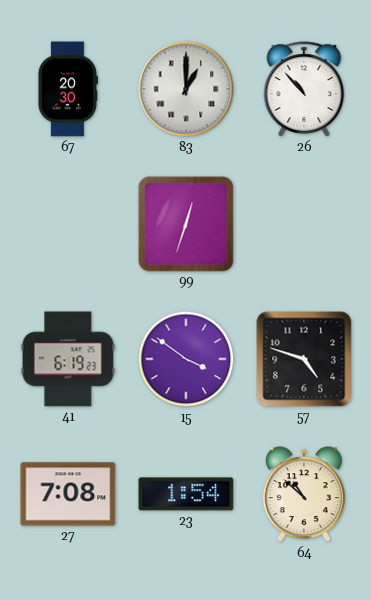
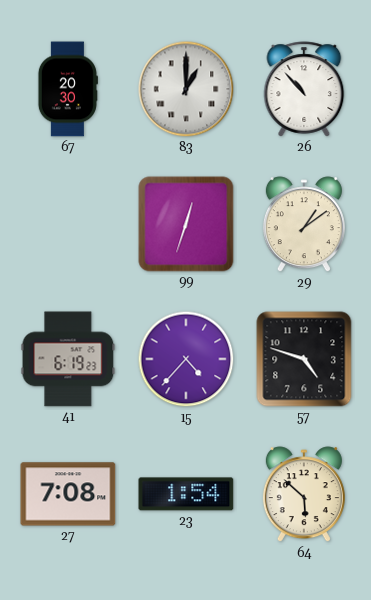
29: none -> 1:09 (304, 225)
15: 3:51 -> 4:37 (186, 359)
64: 10:52 -> 5:52 (304, 495)
